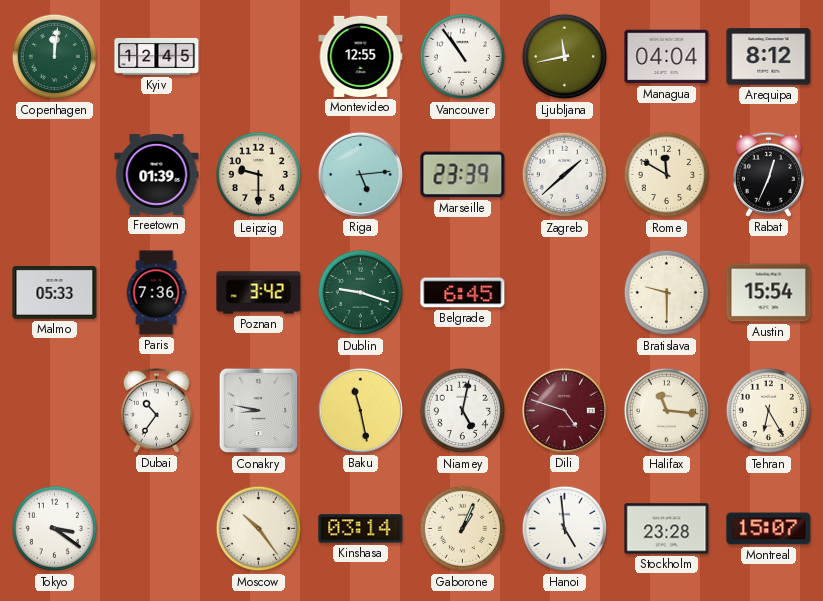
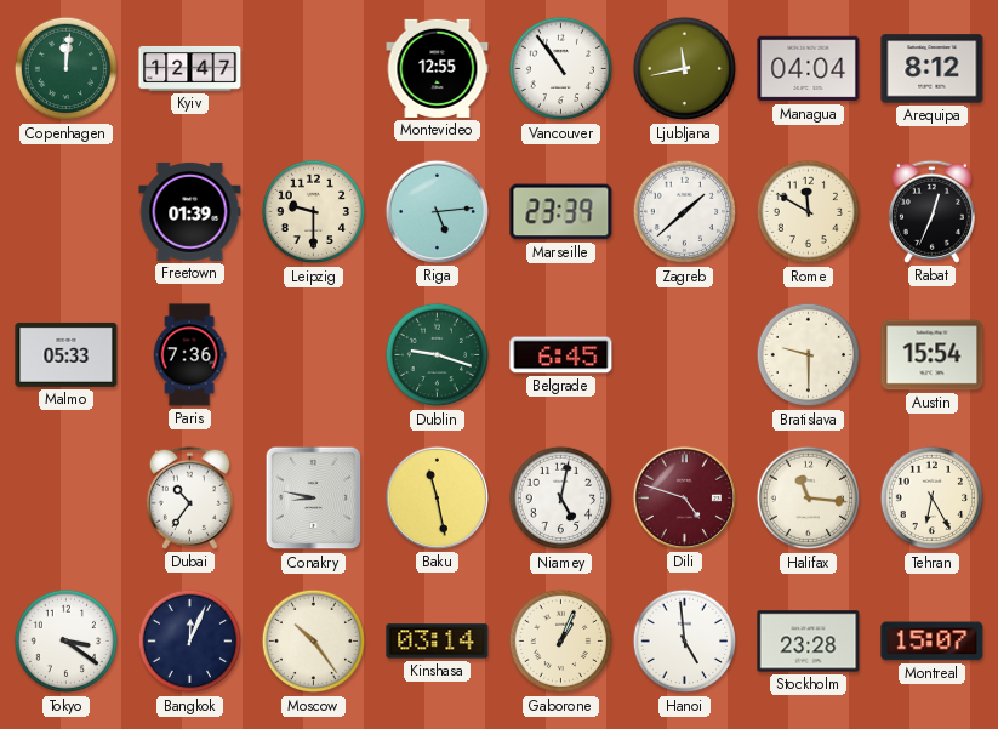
Kyiv: 12:45 -> 12:47 (190, 68)
Poznan: 3:42 -> none (259, 293)
Bangkok: none -> 12:04 (190, 642)
